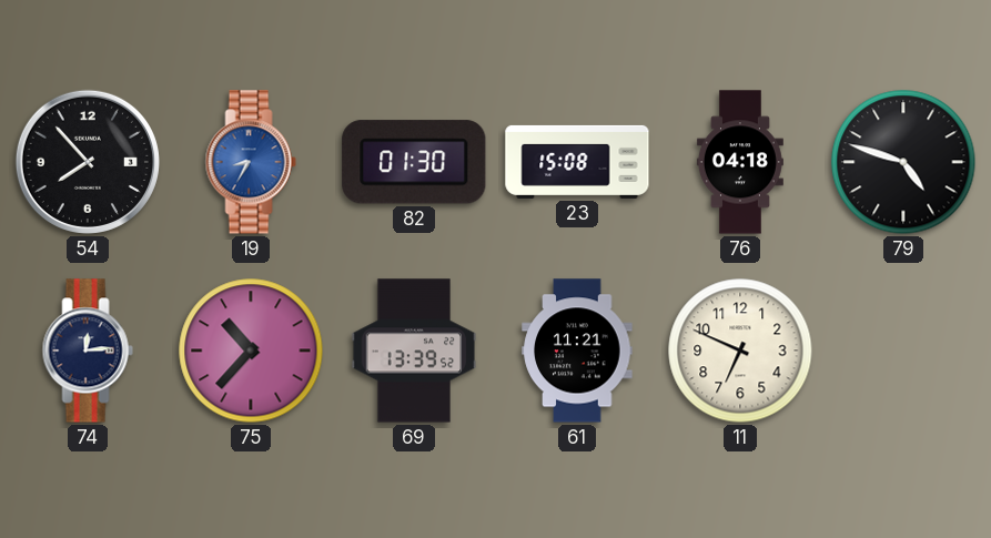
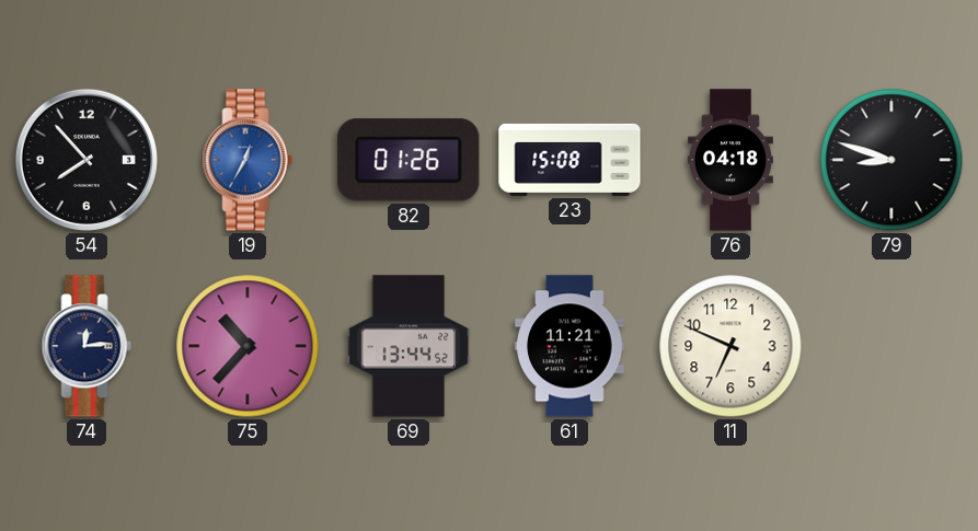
19: 8:35 -> 12:35 (248, 160)
82: 01:30 -> 01:26 (409, 160)
79: 4:48 -> 8:48 (891, 160)
69: 13:39 -> 13:44 (409, 346)
